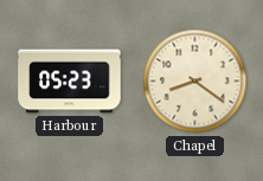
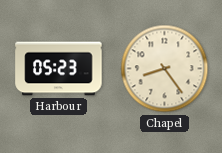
Chapel: 8:21 -> 8:24 (165, 69)
